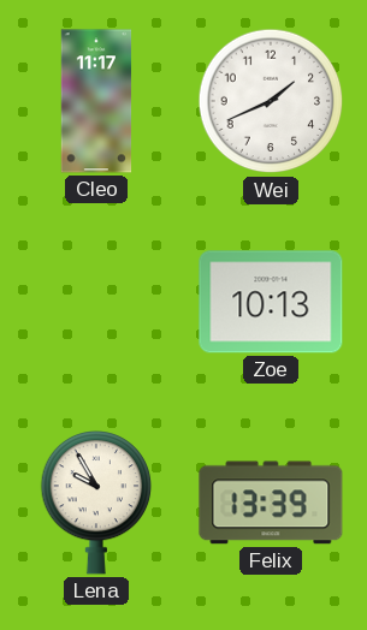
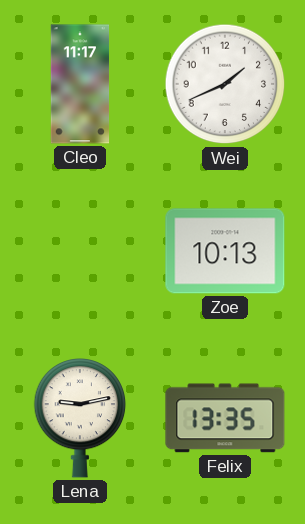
Lena: 9:55 -> 9:13 (80, 419)
Felix: 13:39 -> 13:35 (225, 418)
